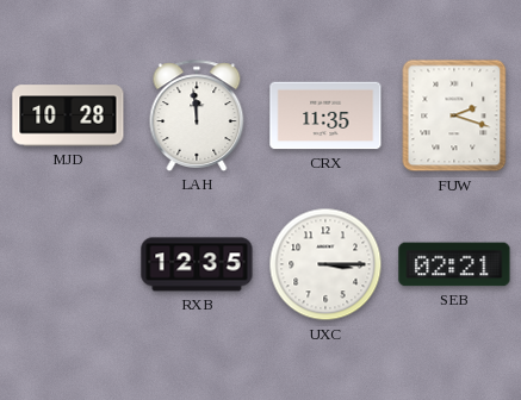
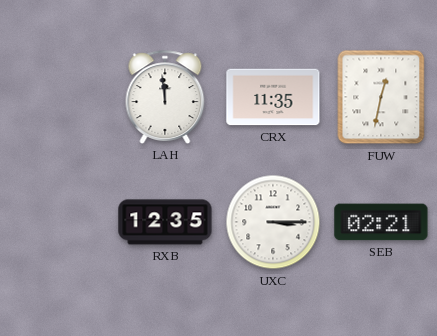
MJD: 10:28 -> none (68, 115)
FUW: 2:18 -> 12:32 (381, 97)
